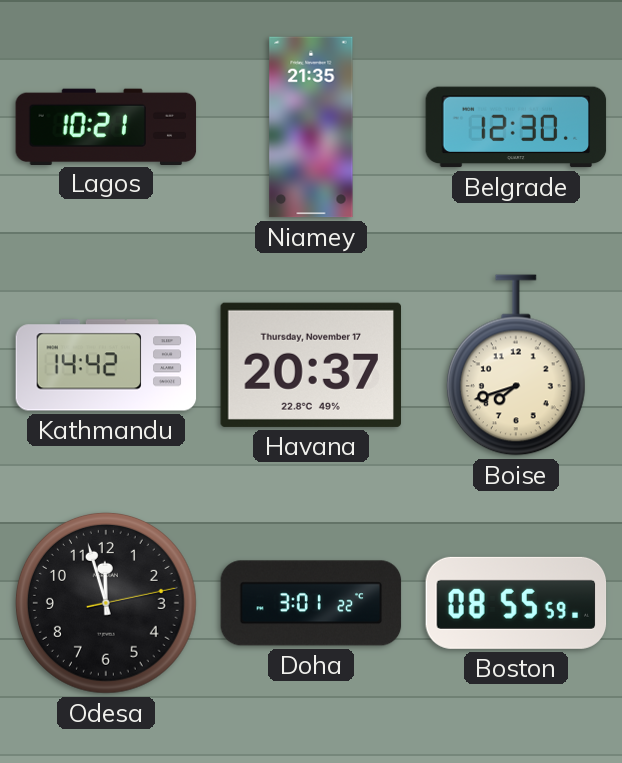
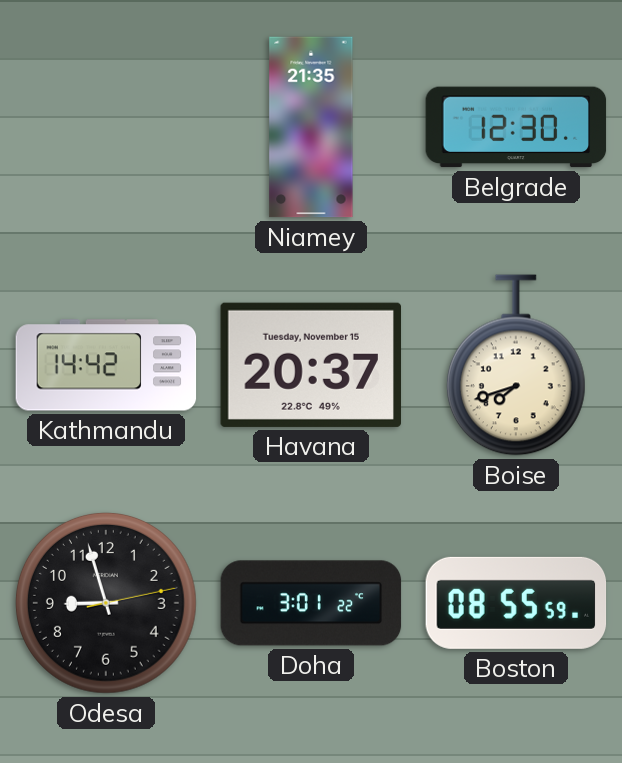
Lagos: 10:21 -> none (106, 126)
Havana date: Thursday, November 17 -> Tuesday, November 15 (310, 365)
Odesa: 11:57 -> 8:57 (106, 603)
